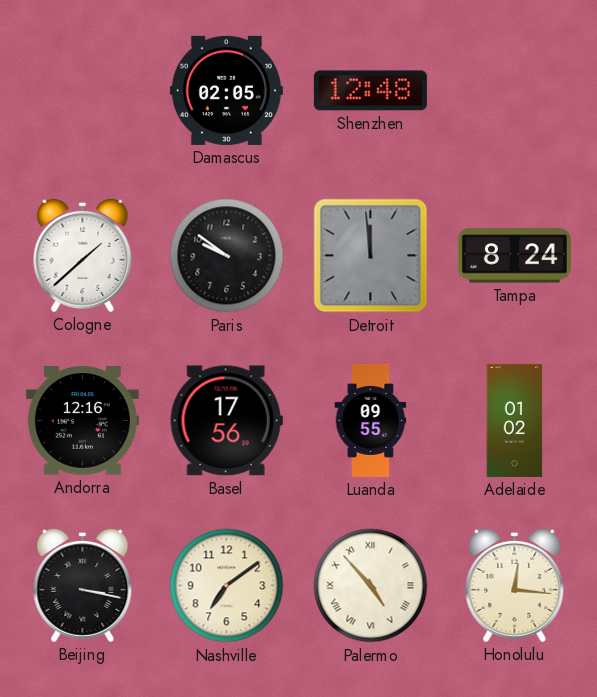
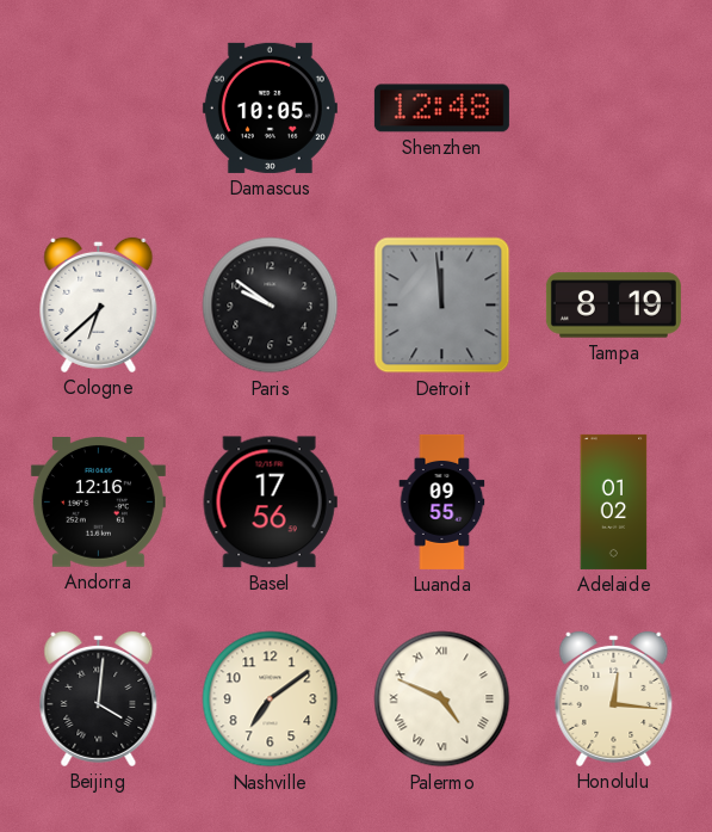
Damascus: 02:05 -> 10:05 (270, 107)
Cologne: 1:38 -> 6:38 (99, 304)
Tampa: 8:24 -> 8:19 (613, 306)
Beijing: 3:17 -> 4:01 (99, 698)
Palermo: 4:53 -> 4:49 (442, 700)
